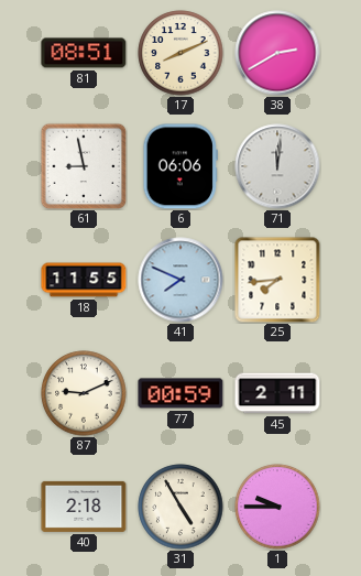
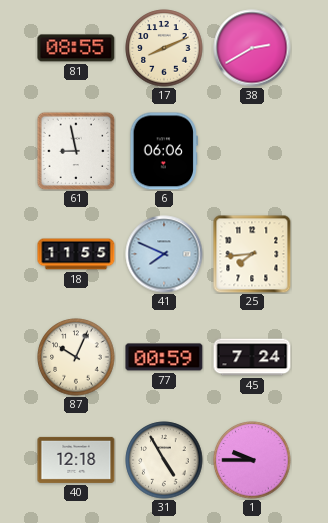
81: 08:51 -> 08:55 (76, 48)
71: 12:01 -> none (277, 166)
87: 9:11 -> 10:04 (76, 357)
45: 2:11 -> 7:24 (252, 357)
40: 2:18 -> 12:18 (76, 460)
